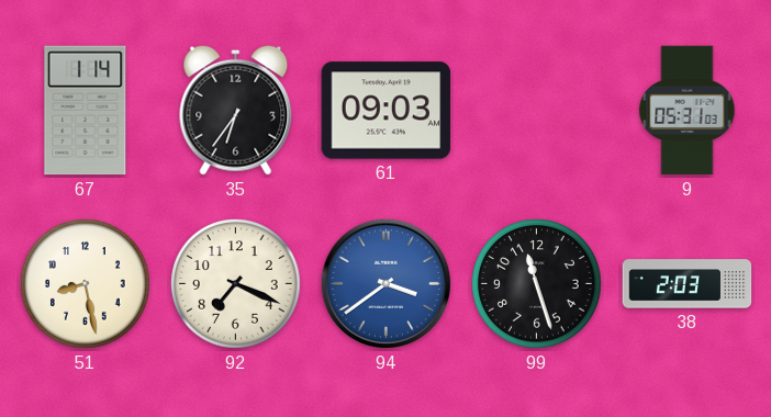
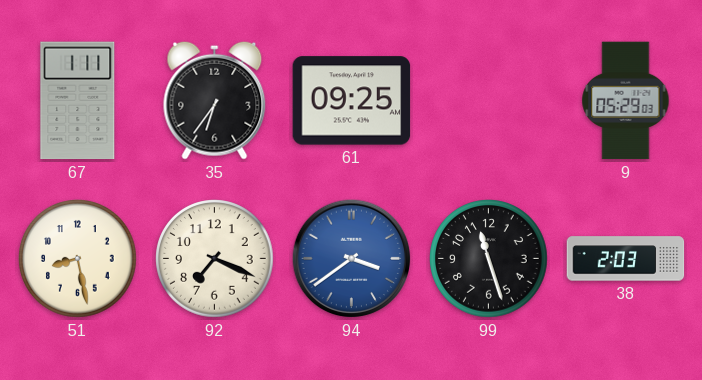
67: 1:14 -> 1:11 (78, 101)
61: 09:03 -> 09:25 (352, 101)
9: 05:31 -> 05:29 (626, 101)
